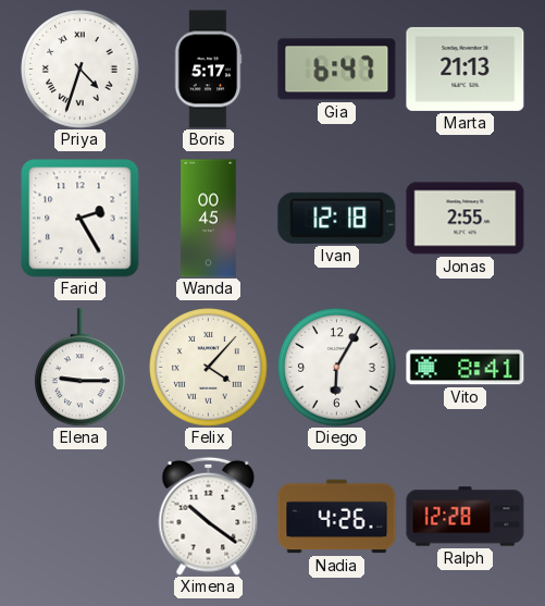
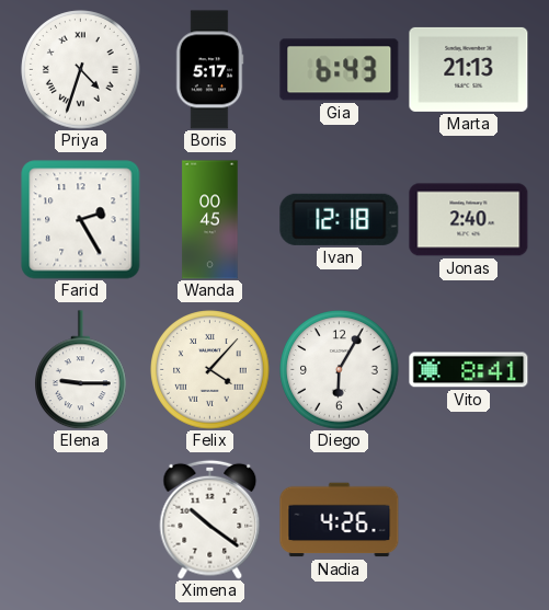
Gia: 6:47 -> 6:43 (340, 70)
Jonas: 2:55 -> 2:40 (469, 220)
Ralph: 12:28 -> none (466, 517)
